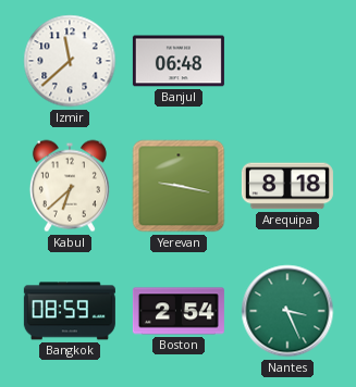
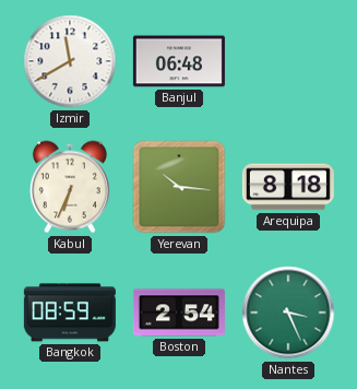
Izmir: 11:38 -> 11:40 (70, 61)
Kabul: 6:38 -> 6:34 (70, 187)
Yerevan: 9:17 -> 10:16 (179, 187)
